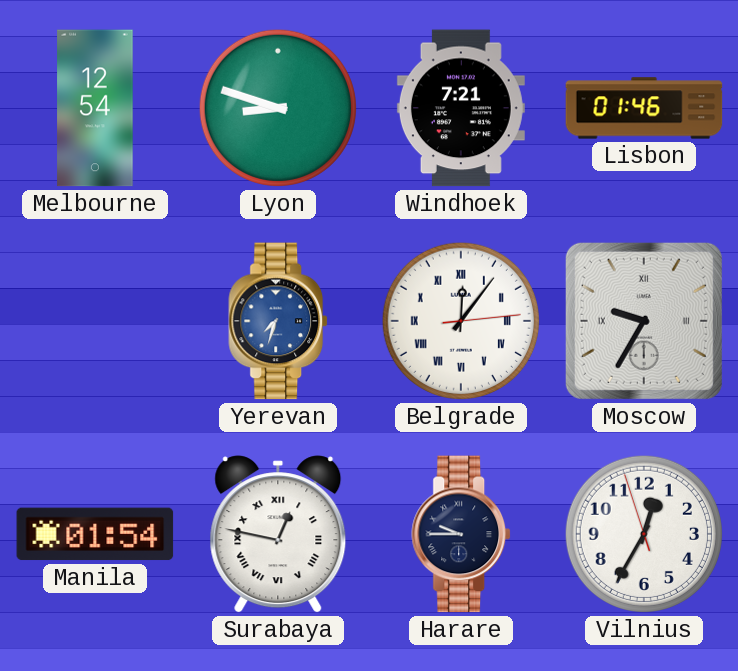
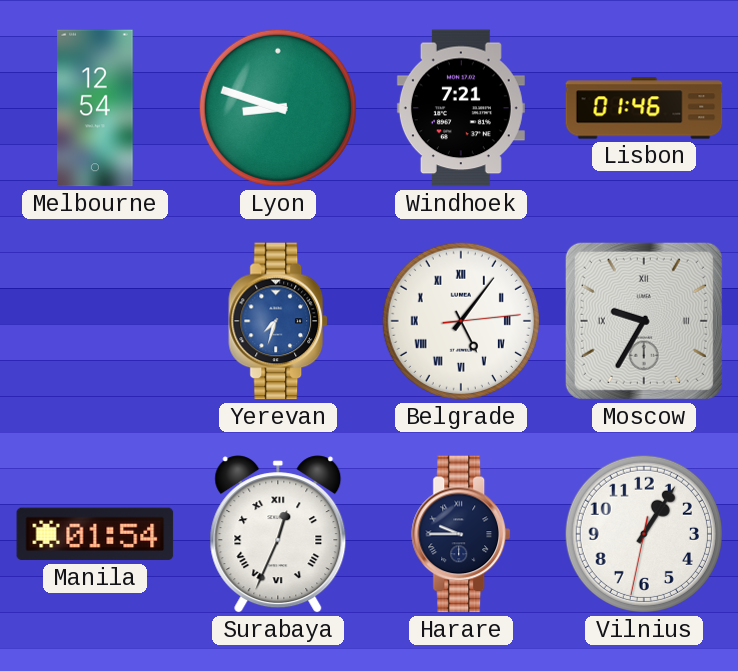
Belgrade: 12:06 -> 5:06 (461, 321)
Surabaya: 12:47 -> 12:34 (278, 534)
Vilnius: 12:34 -> 1:05 (644, 534)
